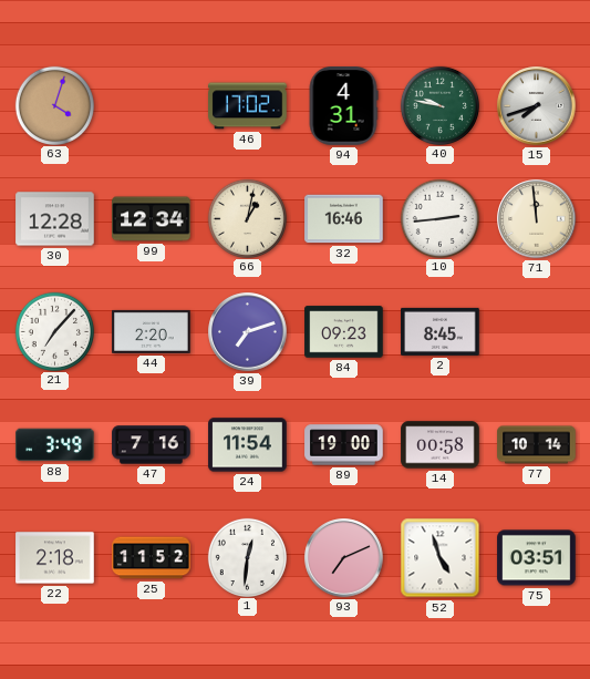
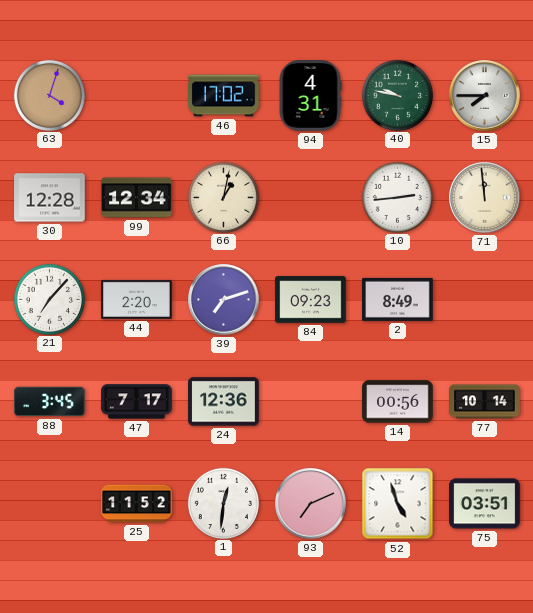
15: 7:42 -> 7:45 (485, 96)
32: 16:46 -> none (344, 219)
2: 8:45 -> 8:49 (398, 299)
88: 3:49 -> 3:45 (50, 402)
47: 7:16 -> 7:17 (137, 402)
24: 11:54 -> 12:36 (224, 402)
89: 19:00 -> none (344, 445)
14: 00:58 -> 00:56 (398, 402)
22: 2:18 -> none (55, 558)
